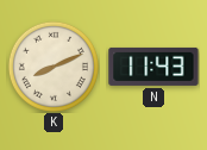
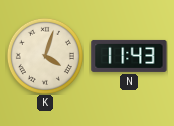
K: 8:11 -> 4:03 (45, 56)
